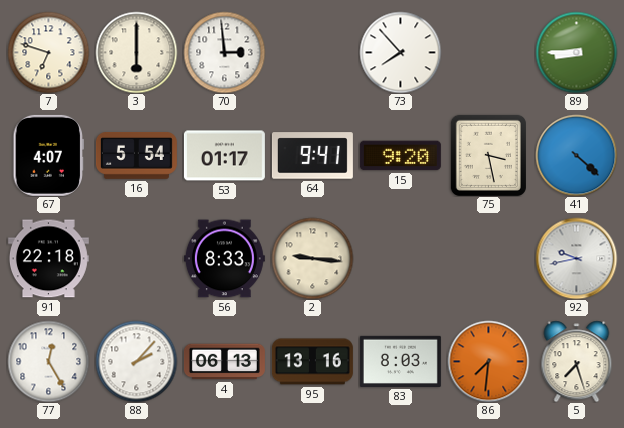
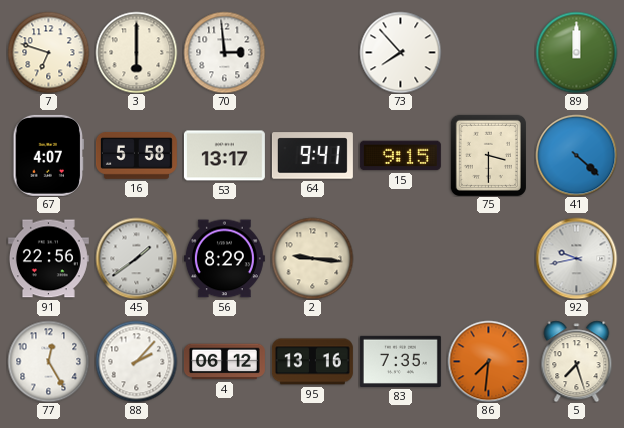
89: 8:45 -> 12:00 (576, 52)
16: 5:54 -> 5:58 (136, 156)
53: 01:17 -> 13:17 (224, 156)
15: 9:20 -> 9:15 (400, 156)
75: 3:28 -> 3:30 (488, 155)
91: 22:18 -> 22:56 (48, 259)
45: none -> 1:39 (136, 258)
56: 8:33 -> 8:29 (224, 259)
4: 06:13 -> 06:12 (224, 362)
83: 8:03 -> 7:35 (400, 361)
